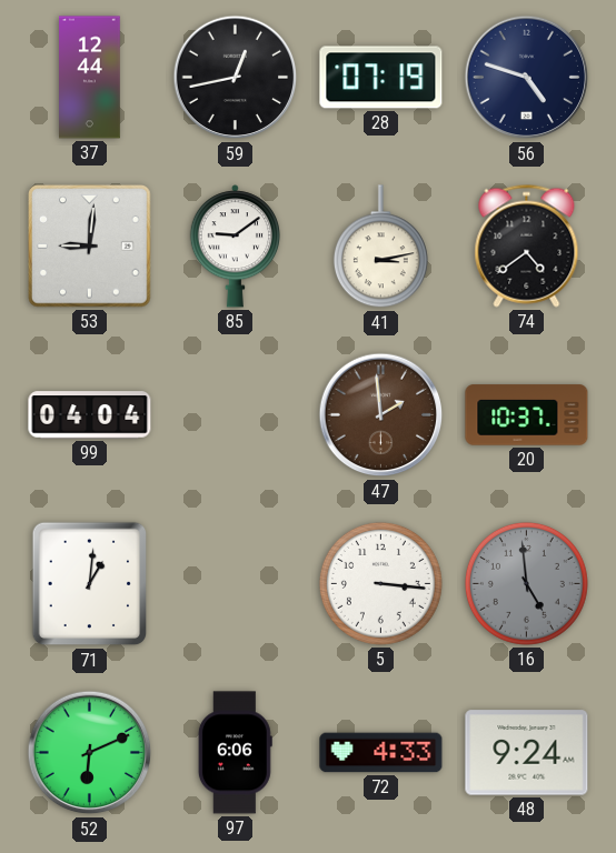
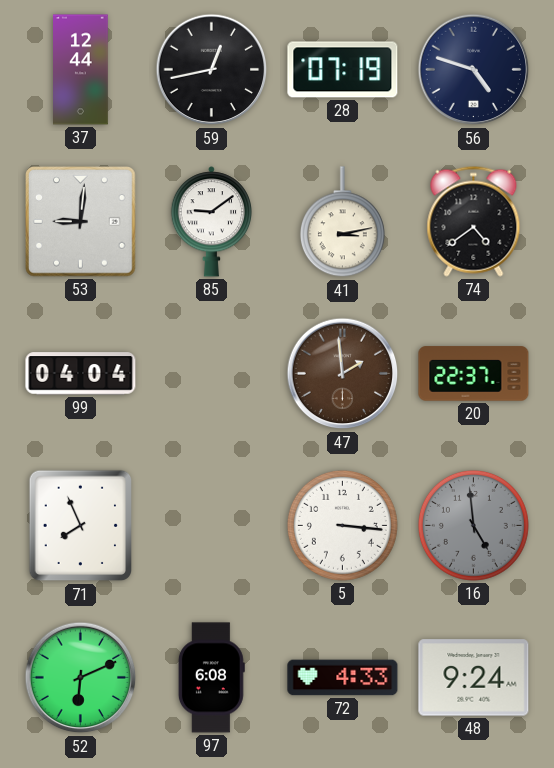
20: 10:37 -> 22:37 (474, 374)
71: 1:01 -> 7:56 (81, 526)
97: 6:06 -> 6:08 (211, 678)
